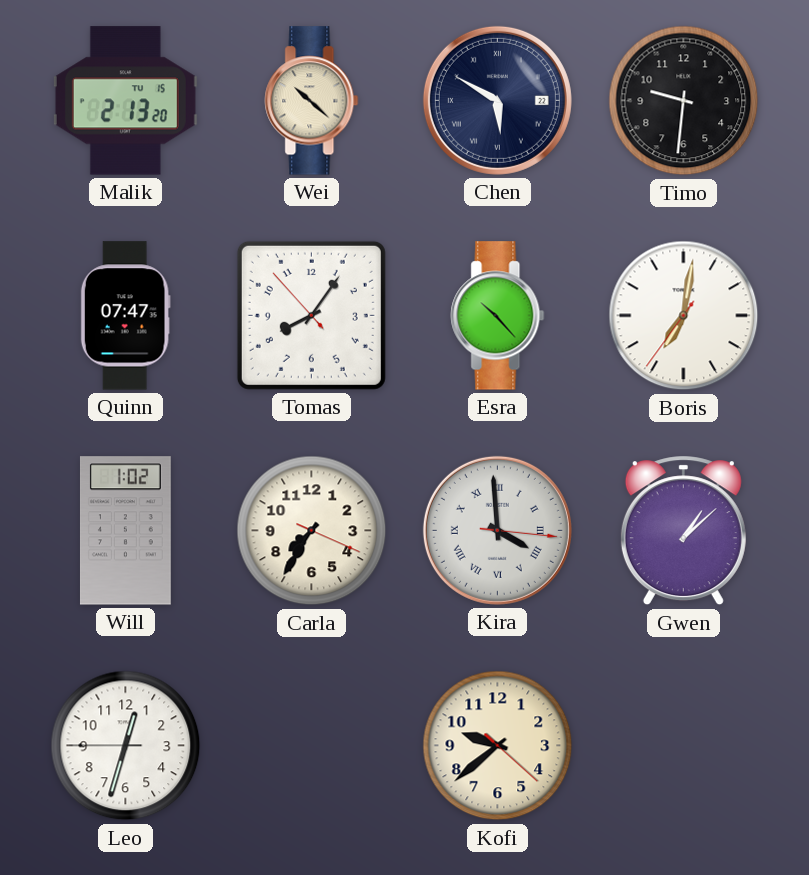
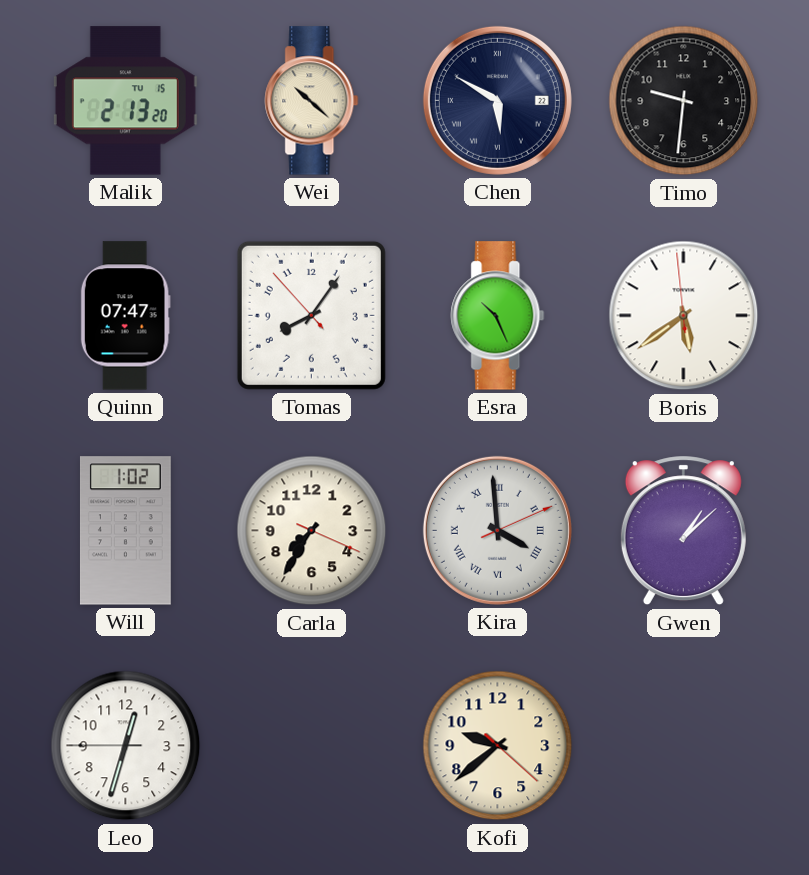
Esra: 10:23 -> 10:26 (498, 316)
Boris: 7:01 -> 5:38 (684, 316)
Kira: 3:59:16 -> 3:59:11 (497, 530)
